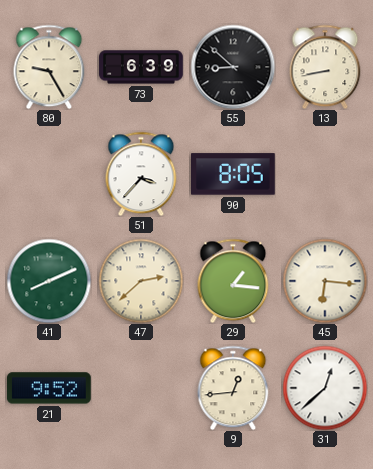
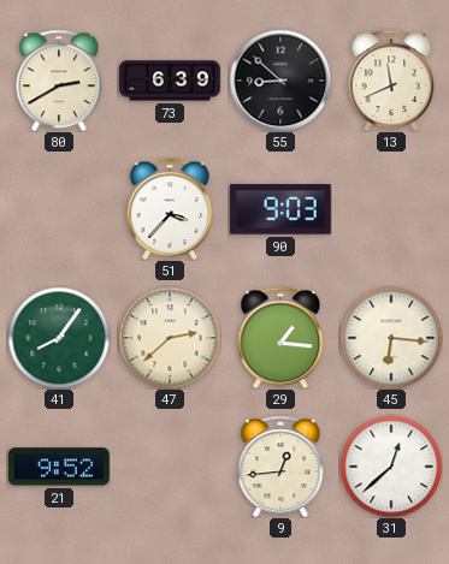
80: 9:25 -> 2:40 (59, 81)
13: 8:43 -> 11:41 (391, 81)
90: 8:05 -> 9:03 (280, 209)
41: 8:11 -> 8:06 (59, 338)
